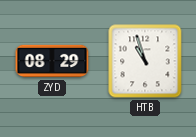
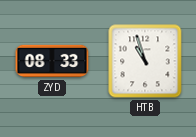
ZYD: 08:29 -> 08:33 (52, 61)
